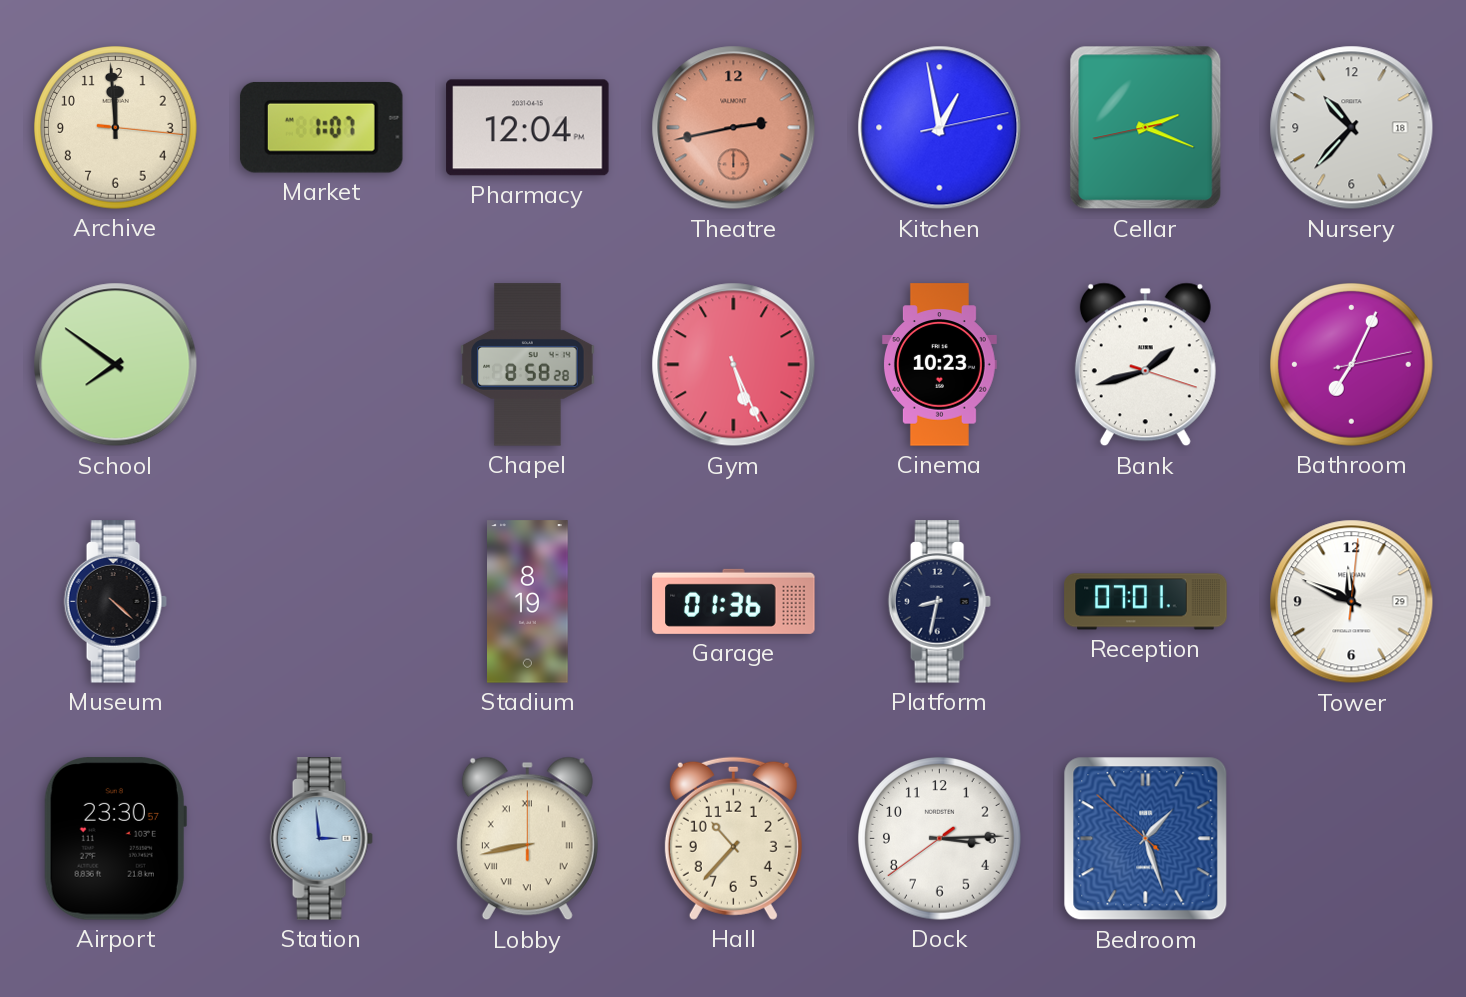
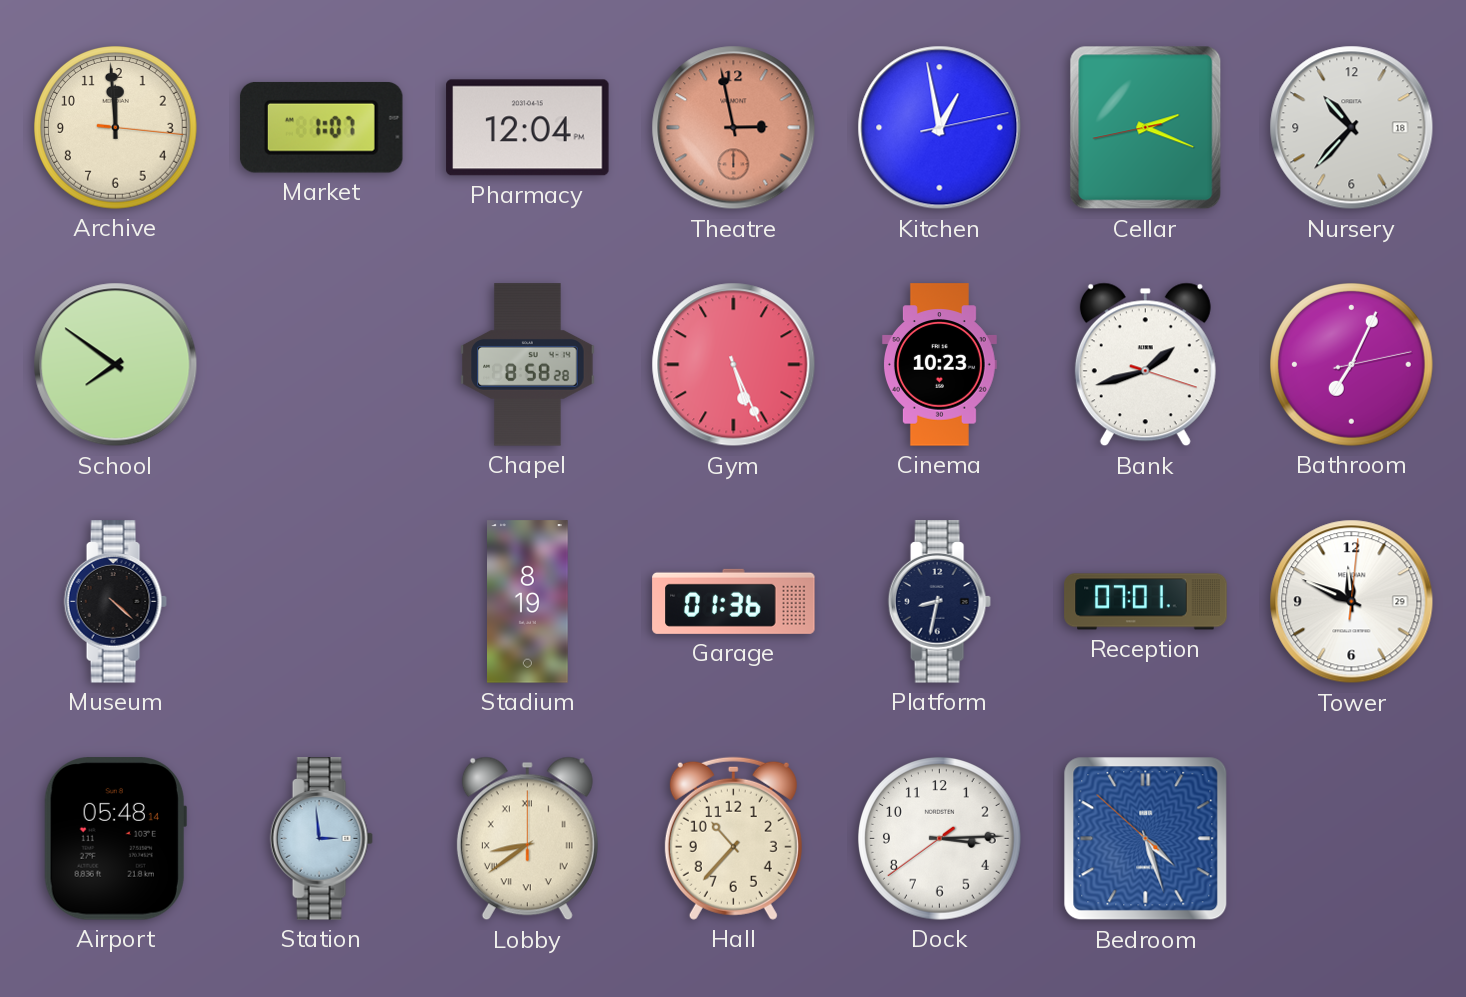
Theatre: 2:43 -> 2:58 (734, 128)
Airport: 23:30 -> 05:48 (115, 839)
Lobby: 8:43 -> 8:39 (527, 839)
Bedroom: 1:26 -> 4:26 (1146, 839)
